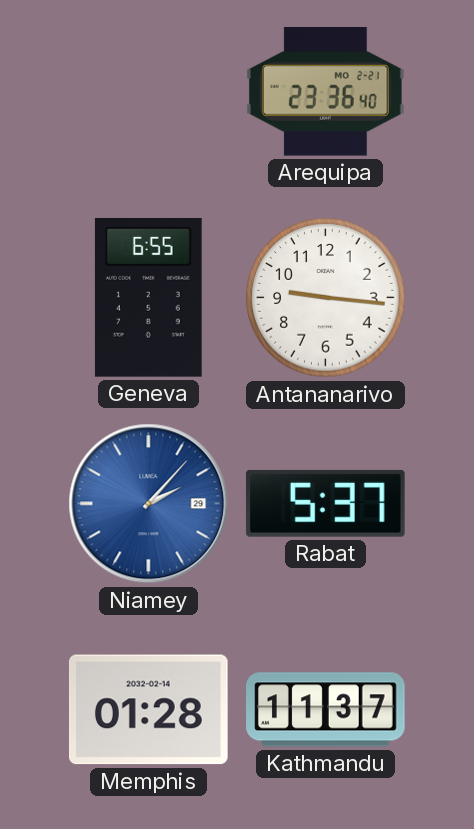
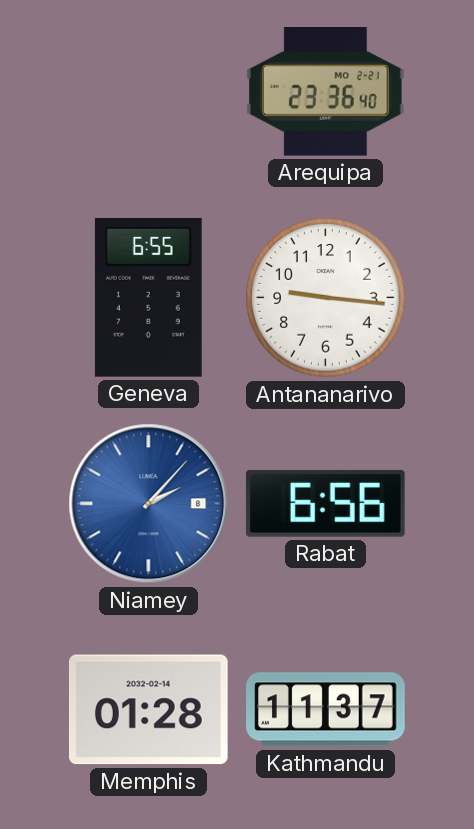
Niamey date: 29 -> 8 (149, 504)
Rabat: 5:37 -> 6:56 (325, 503)
